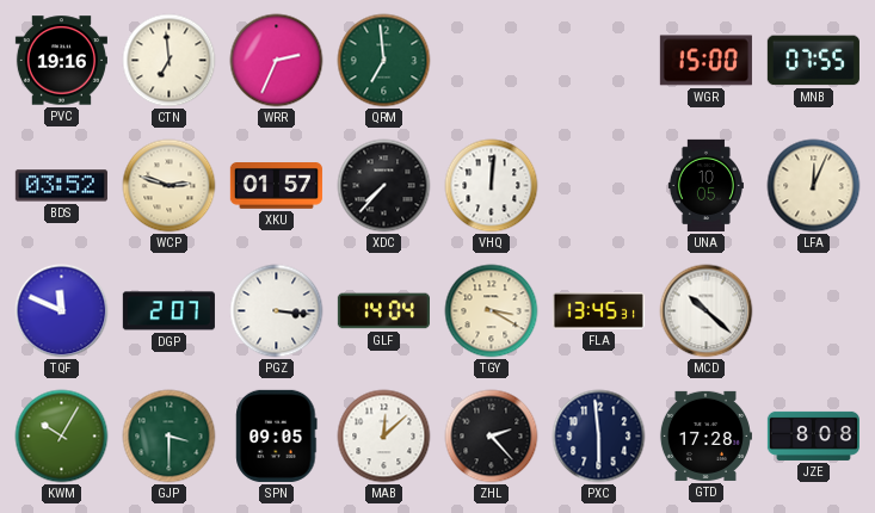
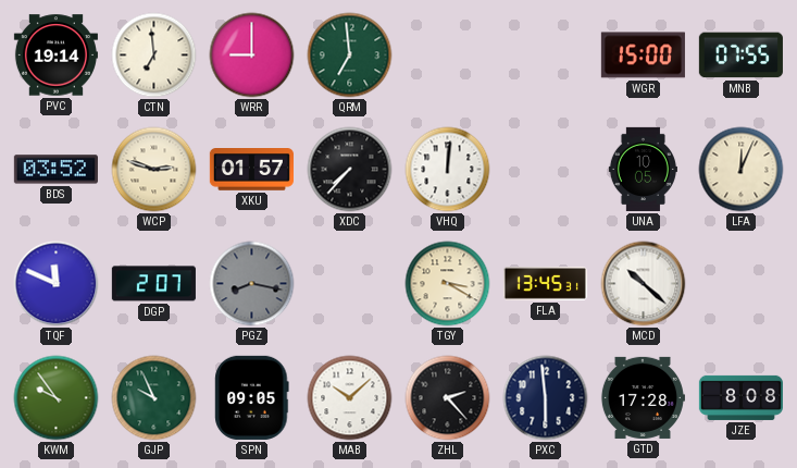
PVC: 19:16 -> 19:14 (55, 56)
WRR: 2:34 -> 9:00 (252, 56)
PGZ: 3:16 -> 8:17 (252, 284)
PGZ dial: white -> grey (252, 284)
GLF: 14:04 -> none (383, 311)
KWM: 10:05 -> 9:54 (57, 398)
GJP: 3:30 -> 9:56 (154, 398)
MAB: 12:08 -> 10:08 (350, 398)
